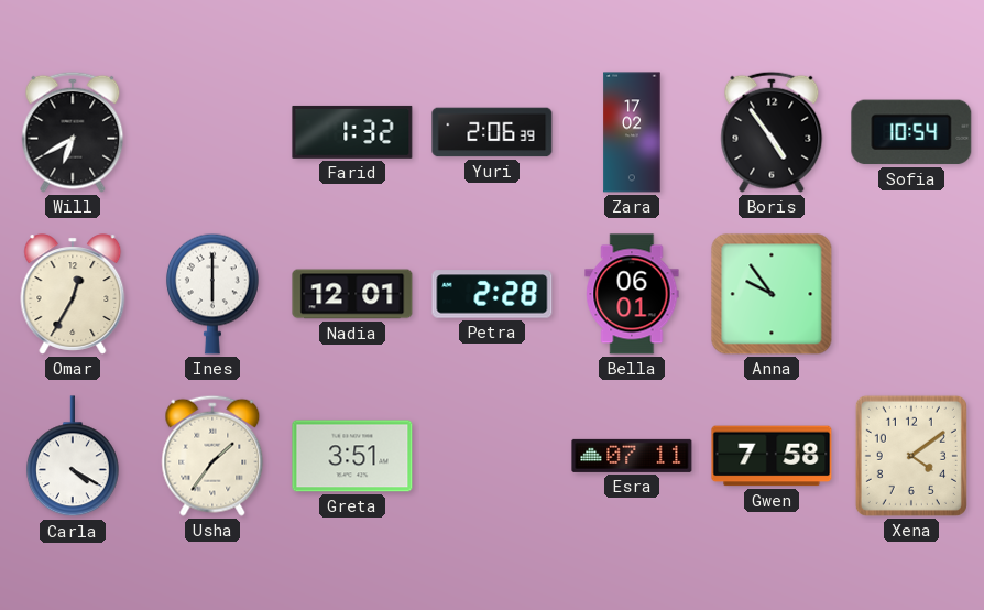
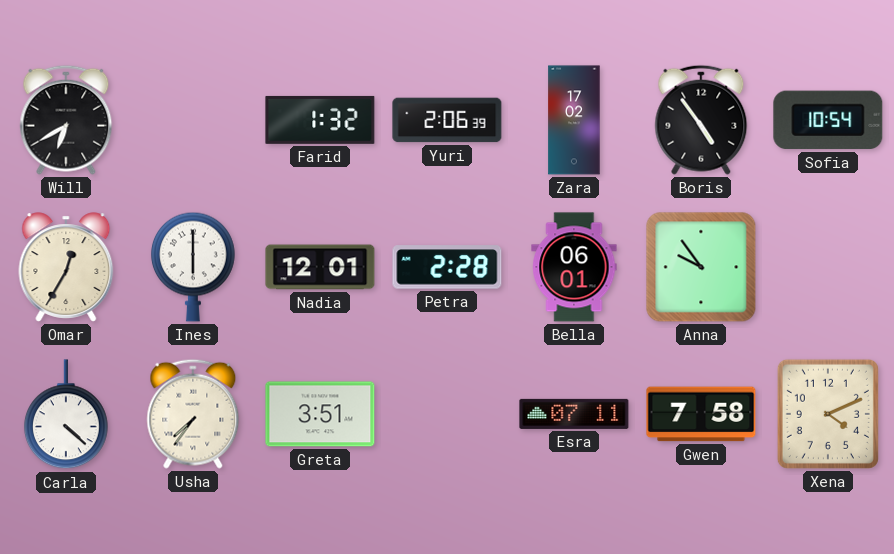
Carla: 4:20 -> 4:22 (66, 415)
Usha: 1:36 -> 7:36 (193, 414)
Xena: 4:09 -> 4:11 (828, 414)
